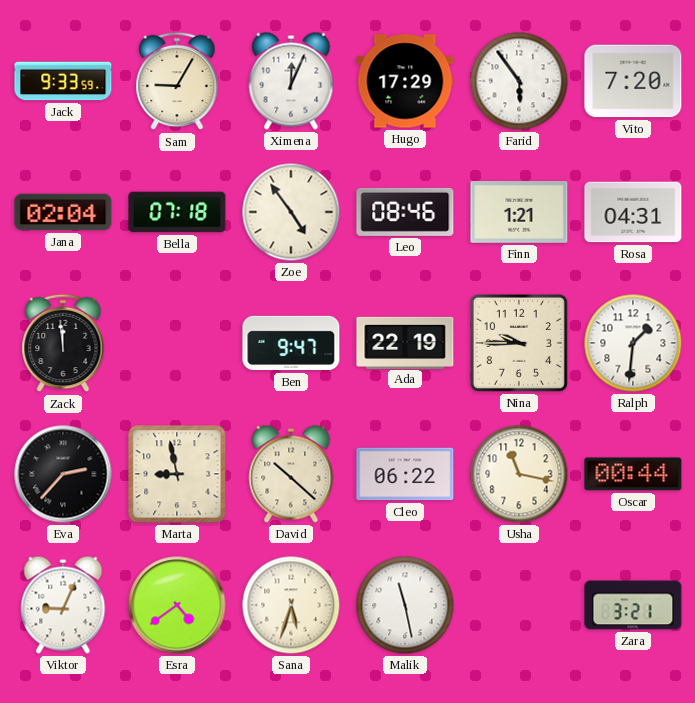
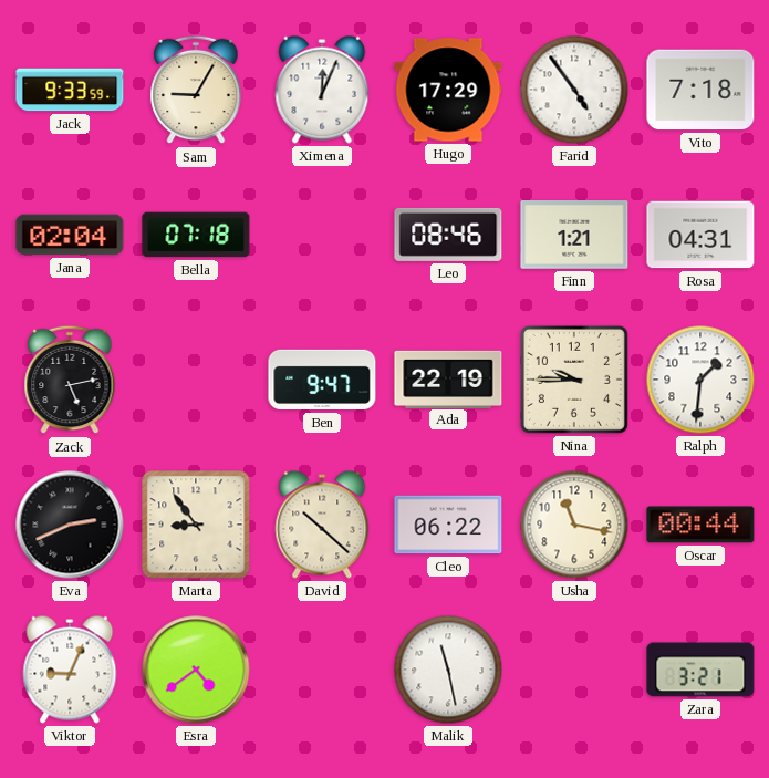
Farid: 5:54 -> 4:54 (574, 90)
Vito: 7:20 -> 7:18 (700, 90)
Zoe: 4:54 -> none (291, 212)
Zack: 11:59 -> 5:13 (70, 380)
Eva: 2:37 -> 2:41 (70, 525)
Marta: 8:58 -> 8:54 (196, 525)
Sana: 5:33 -> none (291, 605)
